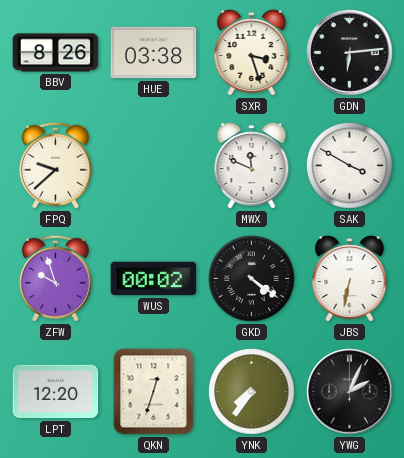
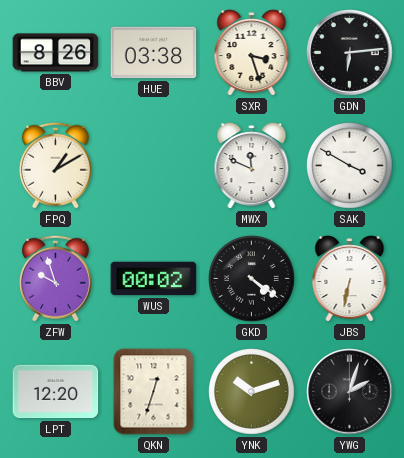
FPQ: 9:38 -> 1:10 (55, 165)
YNK: 7:36 -> 10:12 (252, 392)
YWG: 2:04 -> 2:03 (350, 392)
